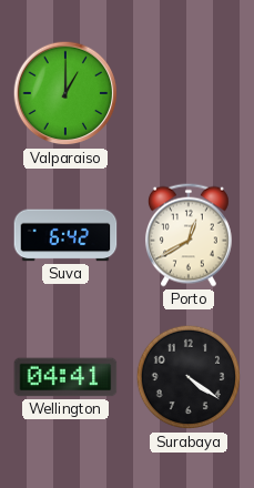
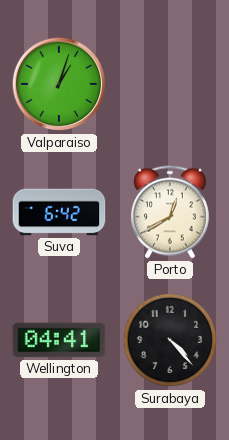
Valparaiso: 1:00 -> 1:03 (59, 84)
Surabaya: 4:21 -> 4:23 (170, 340)
